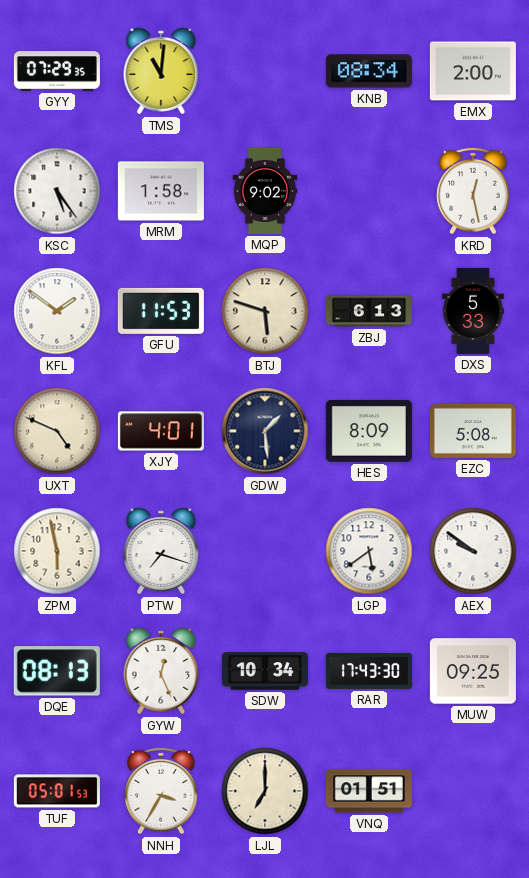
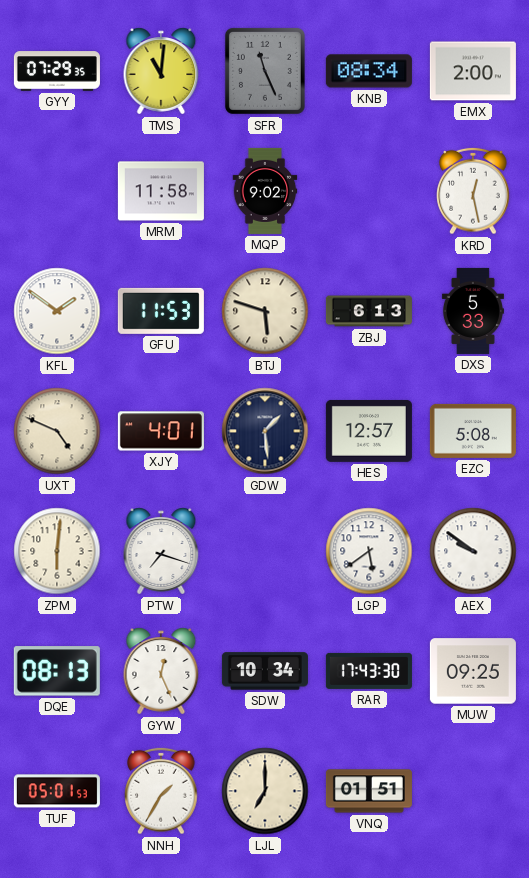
SFR: none -> 11:26 (265, 71)
KSC: 5:24 -> none (57, 191)
MRM: 1:58 -> 11:58 (161, 191)
HES: 8:09 -> 12:57 (369, 431)
ZPM: 5:58 -> 6:01 (57, 551)
NNH: 3:35 -> 1:35 (161, 791)
